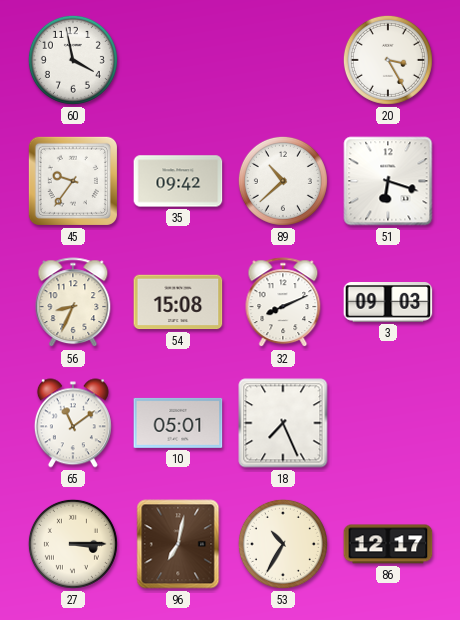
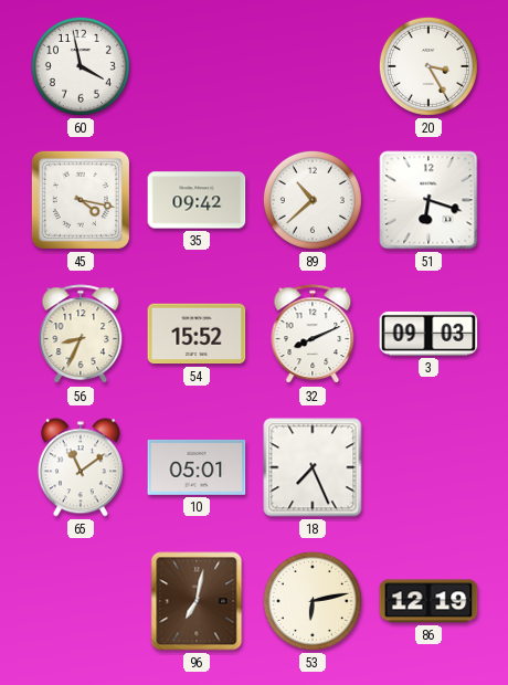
45: 9:36 -> 4:17 (81, 200)
54: 15:08 -> 15:52 (197, 334)
27: 3:15 -> none (73, 544)
53: 10:35 -> 6:13 (313, 601)
86: 12:17 -> 12:19 (428, 601)
